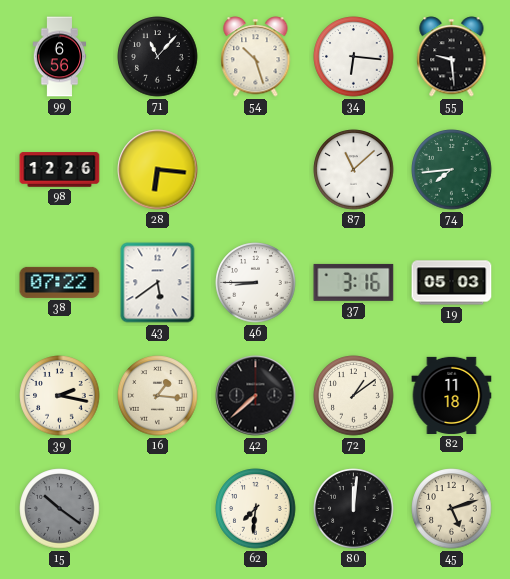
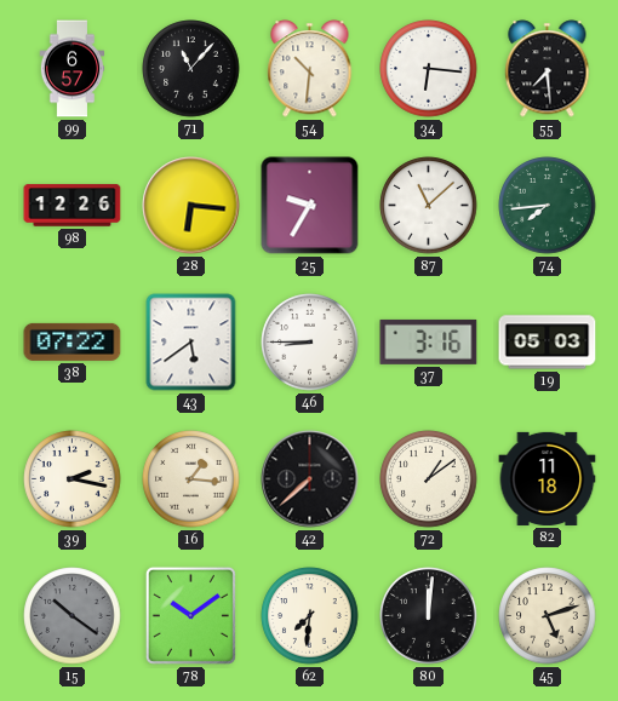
99: 6:56 -> 6:57 (73, 69)
54: 10:27 -> 10:31 (310, 69)
55: 9:29 -> 7:29 (548, 69)
25: none -> 9:35 (310, 206)
78: none -> 10:09 (190, 615)
